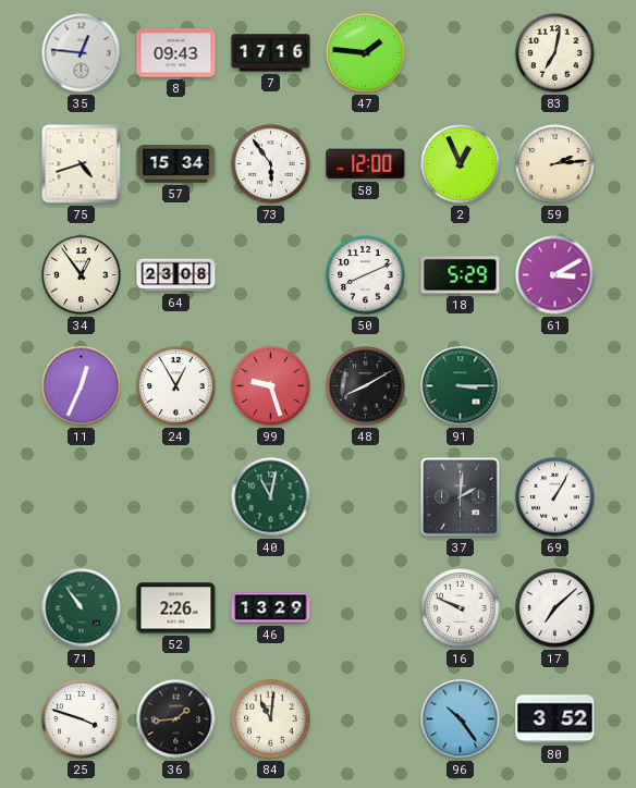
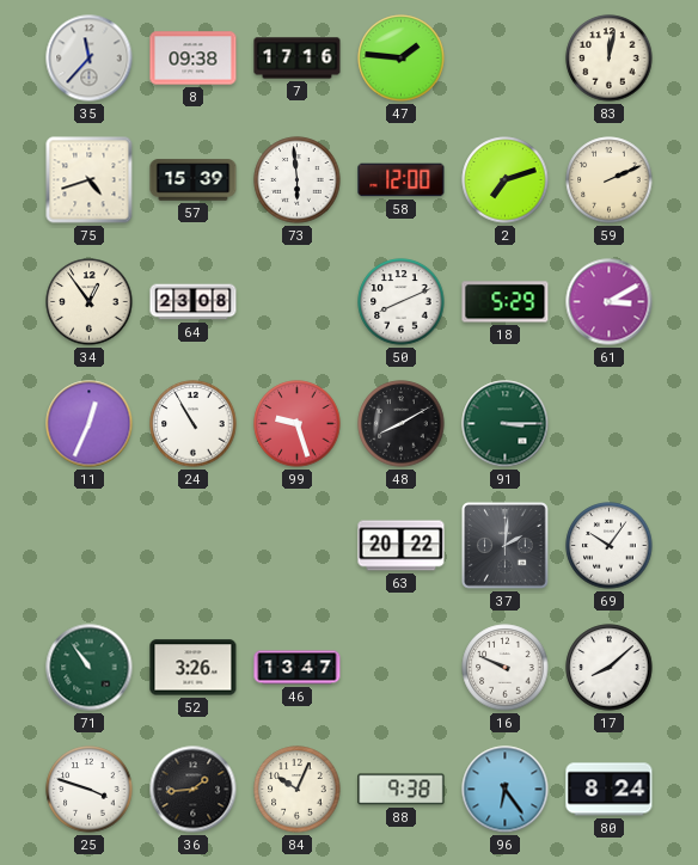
35: 12:46 -> 11:37 (90, 59)
8: 09:43 -> 09:38 (194, 59)
83: 7:02 -> 12:02 (610, 59)
57: 15:34 -> 15:39 (194, 180)
73: 5:54 -> 5:59 (298, 180)
2: 12:56 -> 7:12 (506, 180)
59: 2:14 -> 2:11 (610, 180)
24: 12:55 -> 10:55 (194, 424)
40: 11:02 -> none (271, 497)
63: none -> 20:22 (402, 546)
69: 1:05 -> 10:06 (610, 546)
52: 2:26 -> 3:26 (194, 668)
46: 13:29 -> 13:47 (298, 668)
17: 7:08 -> 8:08 (610, 668)
84: 11:01 -> 10:04 (298, 790)
88: none -> 9:38 (402, 790)
96: 10:24 -> 6:24 (506, 790)
80: 3:52 -> 8:24 (610, 790)
